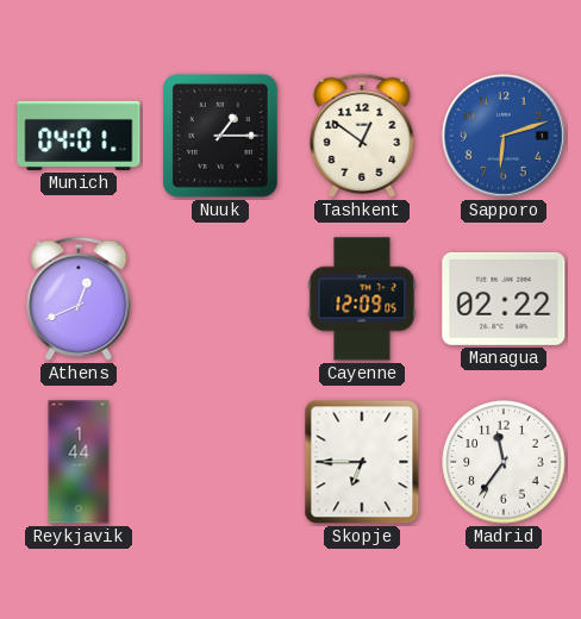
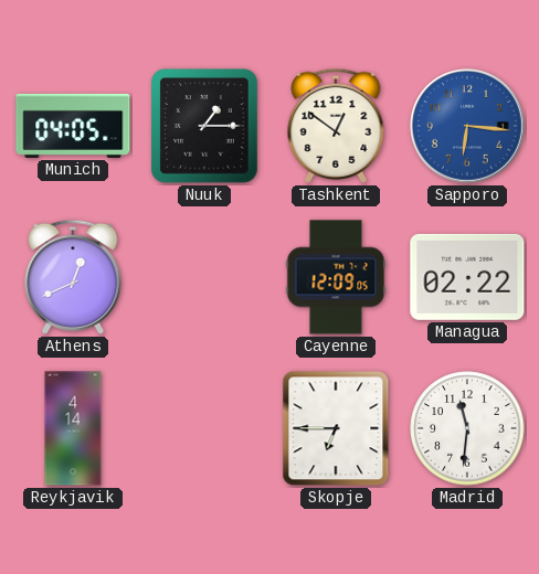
Munich: 04:01 -> 04:05 (73, 126)
Sapporo: 6:12 -> 6:16 (467, 126)
Reykjavik: 1:44 -> 4:14 (73, 428)
Madrid: 11:36 -> 11:31 (467, 428)
